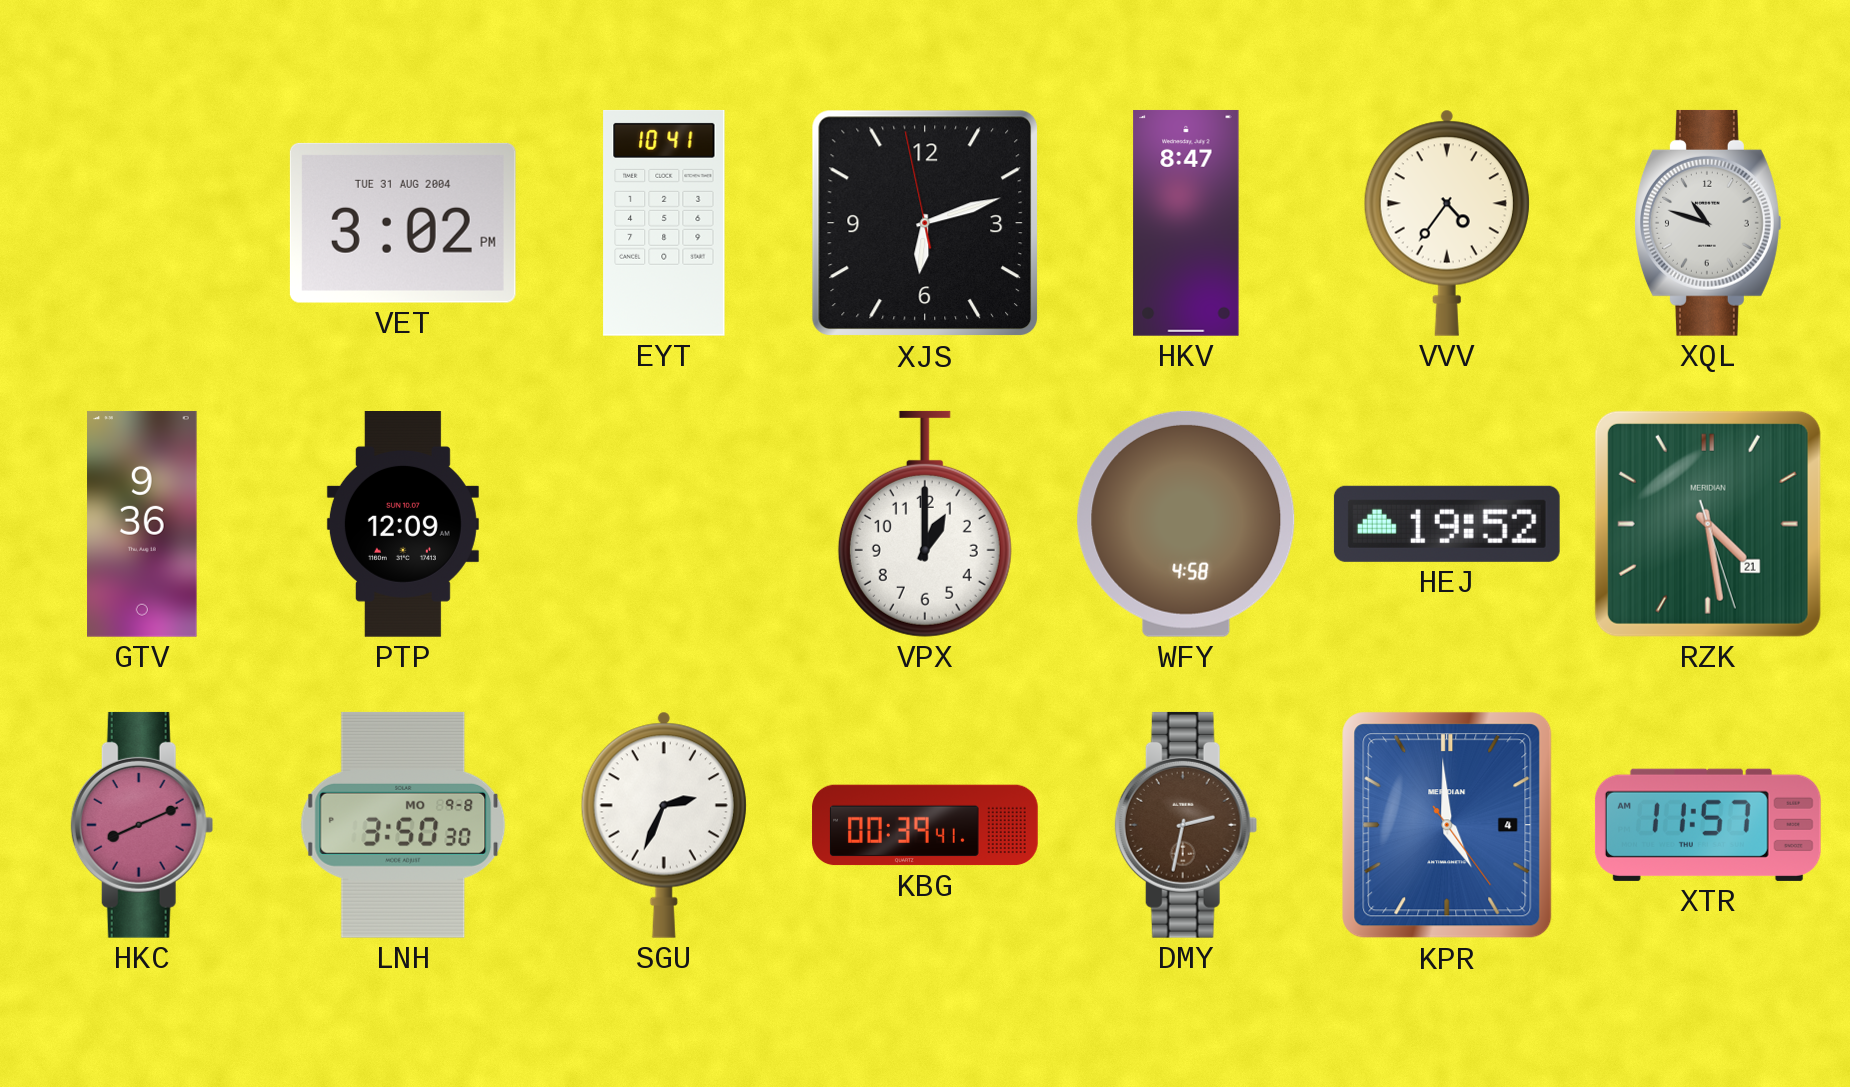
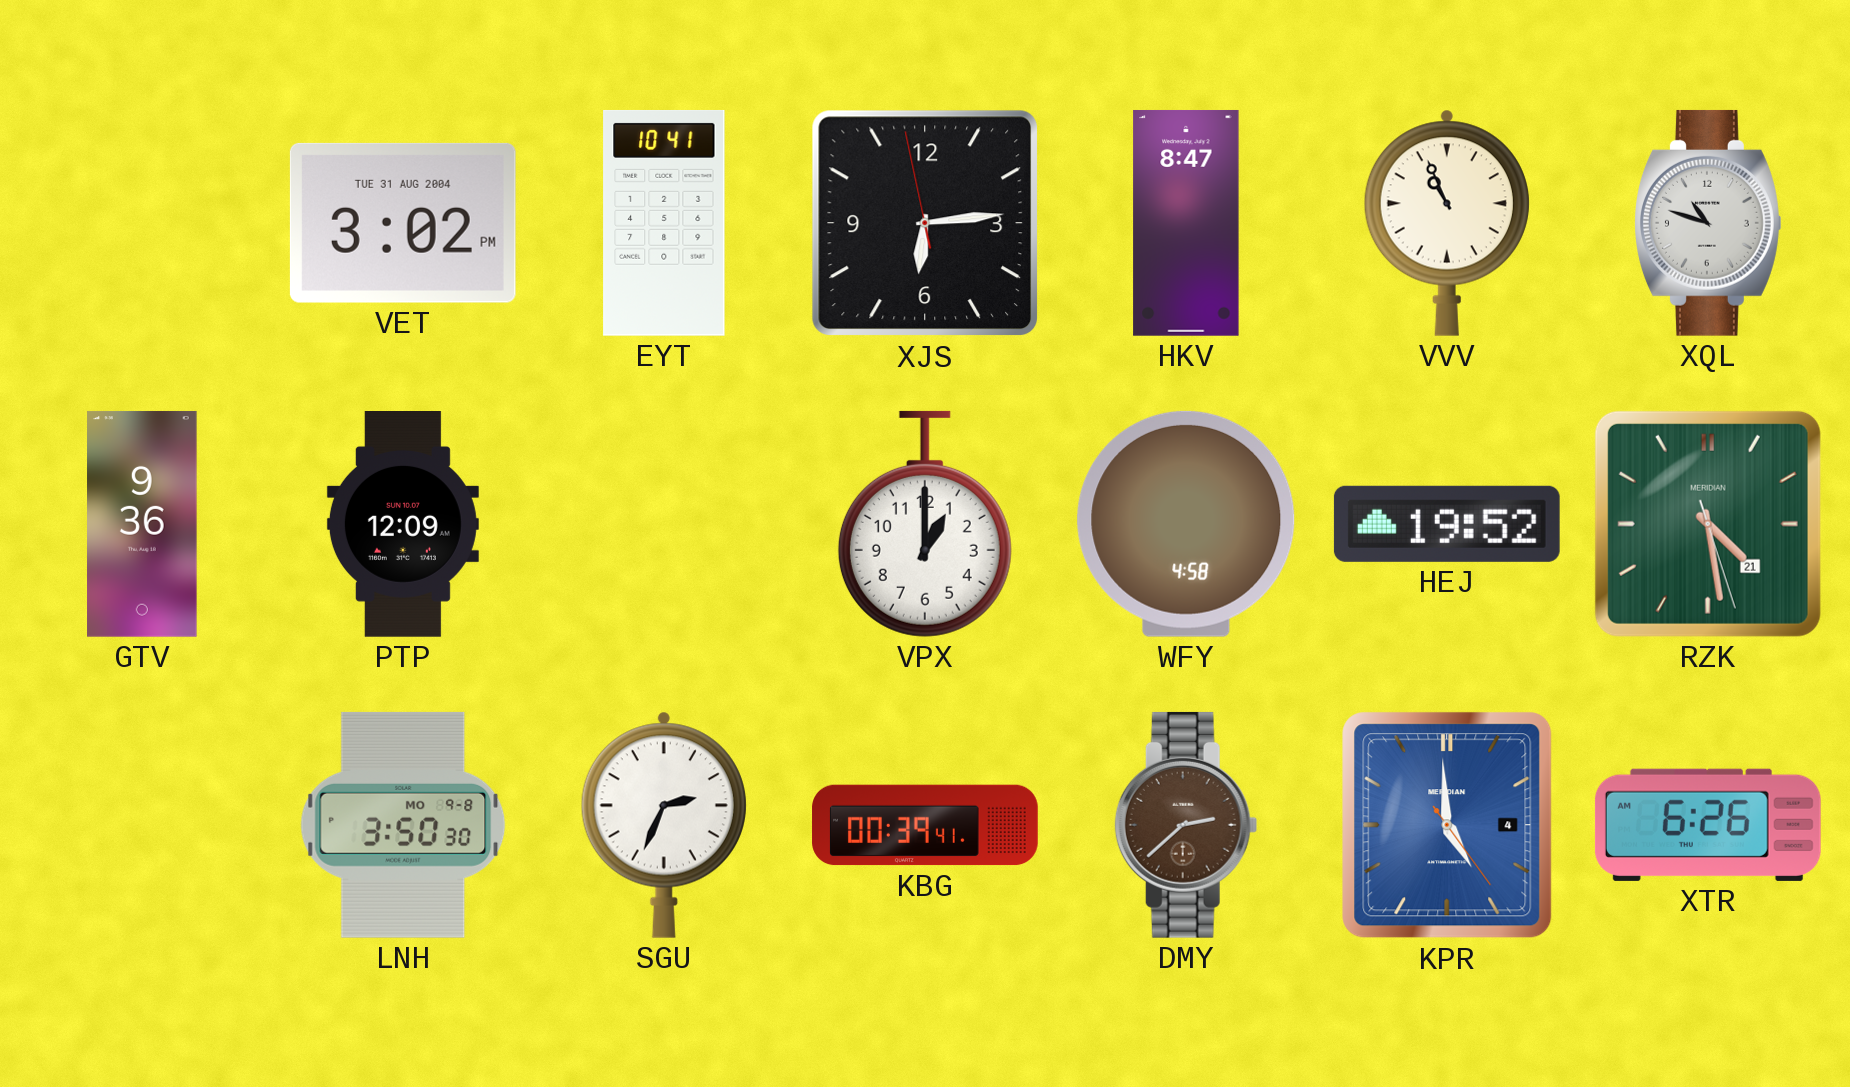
XJS: 6:11 -> 6:13 (925, 223)
VVV: 4:36 -> 10:56 (1447, 223)
HKC: 8:11 -> none (142, 825)
DMY: 2:32 -> 2:38 (1186, 825)
XTR: 11:57 -> 6:26 (1708, 825)
